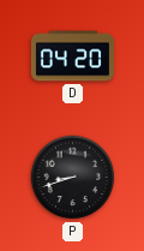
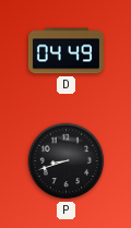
D: 04:20 -> 04:49 (65, 51)
